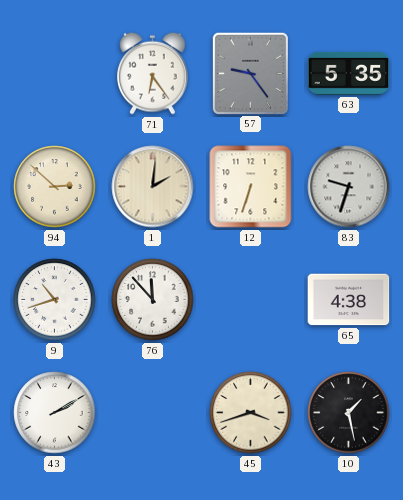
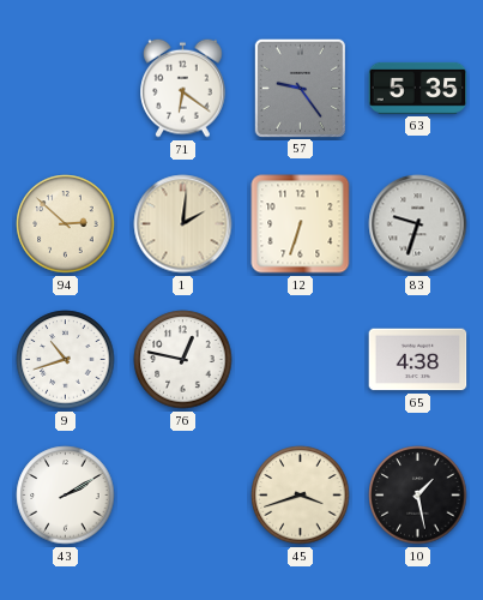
71: 6:24 -> 6:21 (183, 88)
76: 11:53 -> 12:47 (183, 360)
